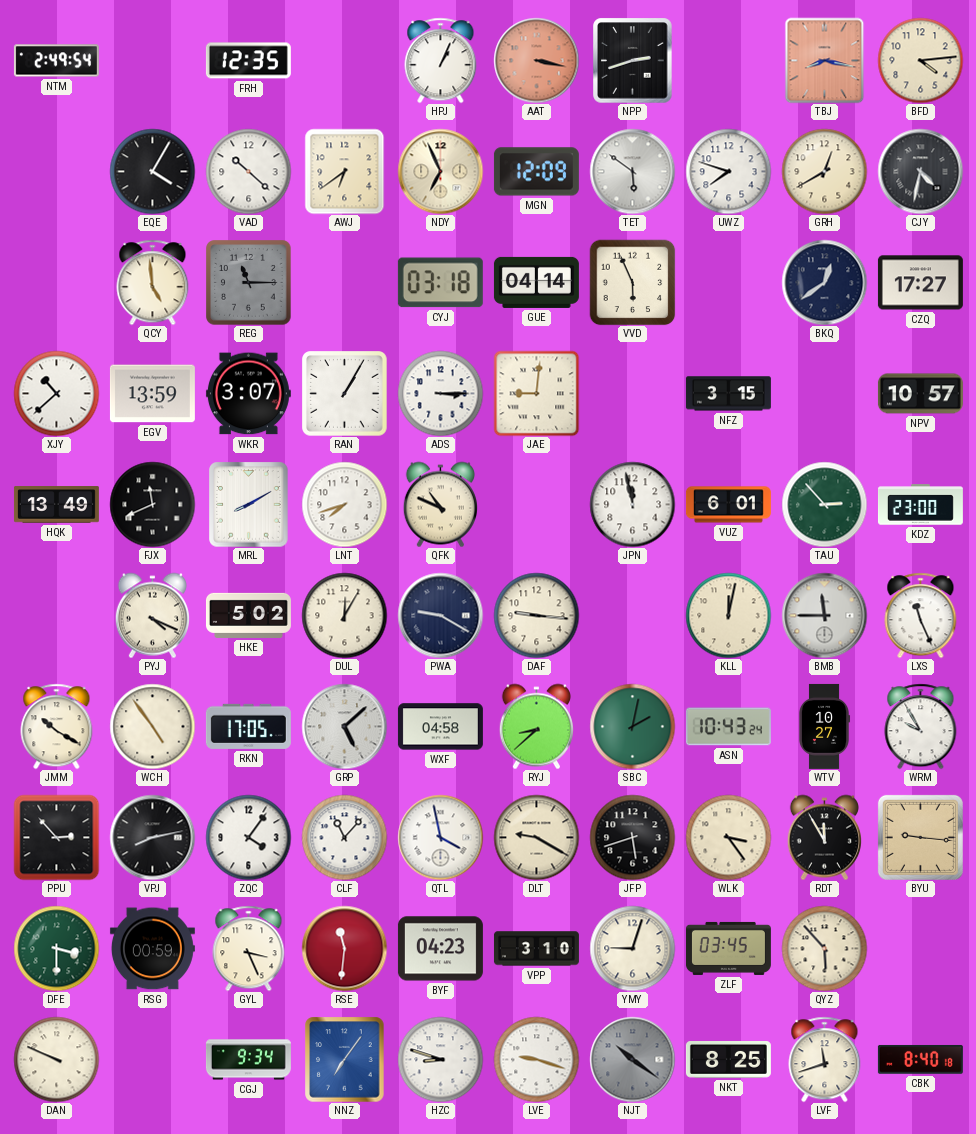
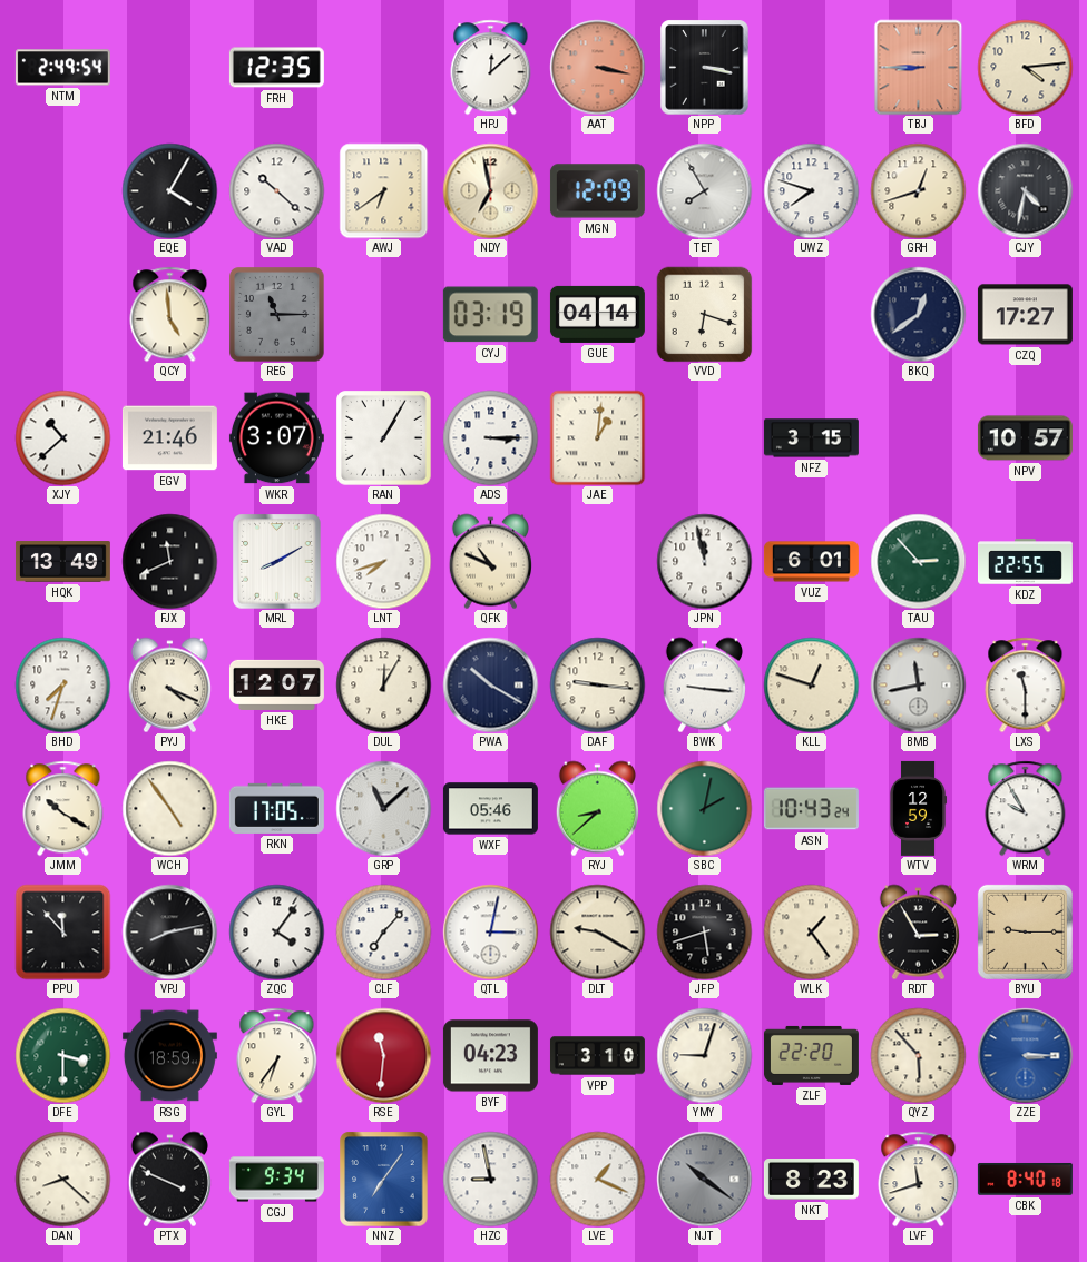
HPJ: 1:04 -> 12:08 (491, 67)
NPP: 2:42 -> 3:17 (705, 67)
TBJ: 8:17 -> 8:45 (919, 67)
NDY: 6:56 -> 6:58 (490, 190)
TET: 5:51 -> 7:55 (704, 190)
GRH: 12:40 -> 12:42 (918, 190)
CYJ: 03:18 -> 03:19 (490, 315)
VVD: 5:56 -> 6:18 (704, 314)
EGV: 13:59 -> 21:46 (169, 438)
JAE: 9:01 -> 1:01 (597, 437)
KDZ: 23:00 -> 22:55 (1025, 562)
BHD: none -> 7:33 (62, 684)
HKE: 5:02 -> 12:07 (276, 684)
PWA: 9:20 -> 10:20 (490, 684)
BWK: none -> 9:16 (704, 684)
KLL: 12:02 -> 12:48 (811, 684)
BMB: 11:45 -> 11:43 (918, 684)
LXS: 11:26 -> 11:30 (1026, 684)
GRP: 5:08 -> 11:08 (383, 808)
WXF: 04:58 -> 05:46 (490, 809)
WTV: 10:27 -> 12:59 (918, 808)
PPU: 2:53 -> 11:53 (62, 931)
CLF: 11:07 -> 7:07 (383, 931)
QTL: 3:58 -> 3:02 (490, 931)
WLK: 3:24 -> 1:24 (811, 931)
RDT: 11:55 -> 2:55 (918, 931)
BYU: 9:16 -> 9:15 (1025, 931)
RSG: 00:59 -> 18:59 (169, 1056)
GYL: 3:26 -> 6:36 (277, 1055)
ZLF: 03:45 -> 22:20 (811, 1055)
ZZE: none -> 3:15 (1025, 1055)
DAN: 9:49 -> 8:22 (62, 1179)
PTX: none -> 3:49 (169, 1179)
HZC: 8:48 -> 8:58 (490, 1179)
LVE: 9:18 -> 1:19 (597, 1179)
NKT: 8:25 -> 8:23 (811, 1180)
